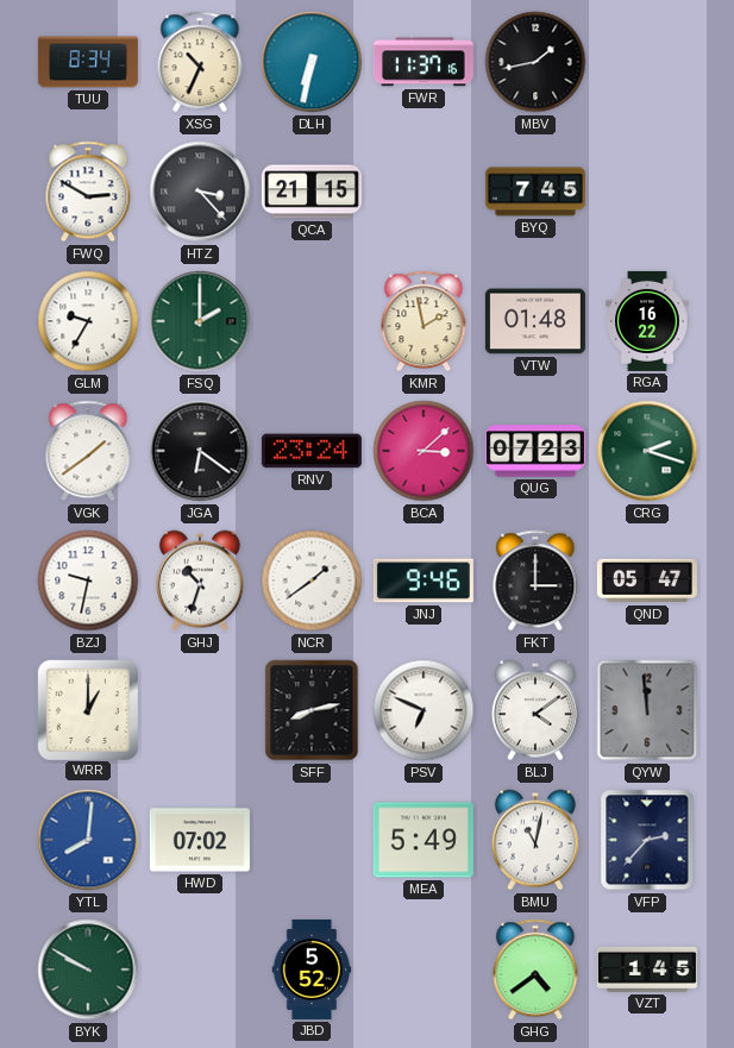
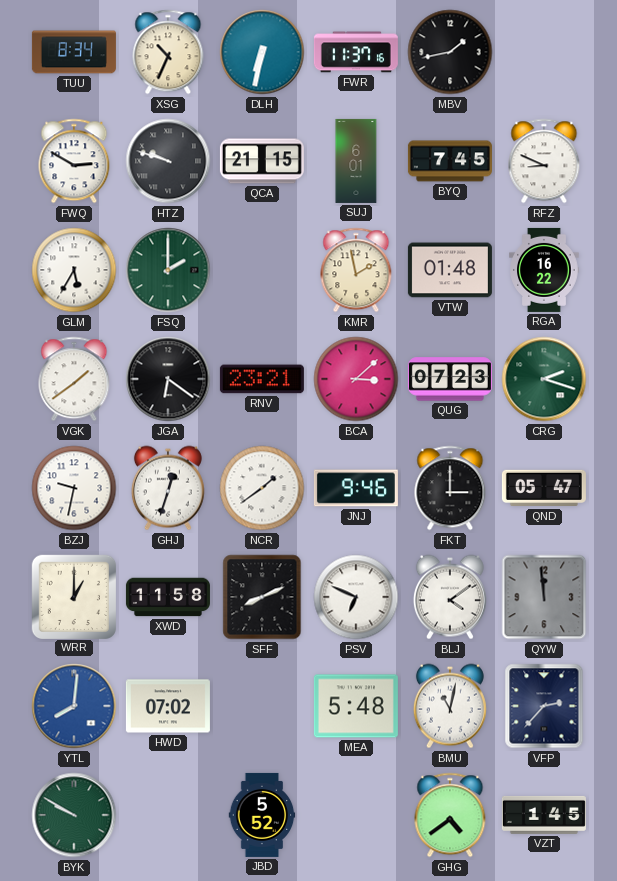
HTZ: 3:23 -> 9:48 (168, 161)
SUJ: none -> 6:01 (356, 161)
RFZ: none -> 8:49 (544, 161)
GLM: 9:35 -> 5:35 (74, 270)
RNV: 23:24 -> 23:21 (262, 379)
GHJ: 10:33 -> 12:33 (168, 488)
XWD: none -> 11:58 (168, 597)
SFF: 8:13 -> 8:11 (262, 597)
MEA: 5:49 -> 5:48 (356, 706)
